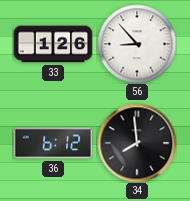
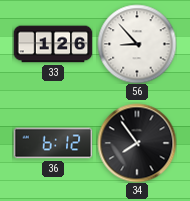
34: 7:59 -> 7:54 (137, 143)
